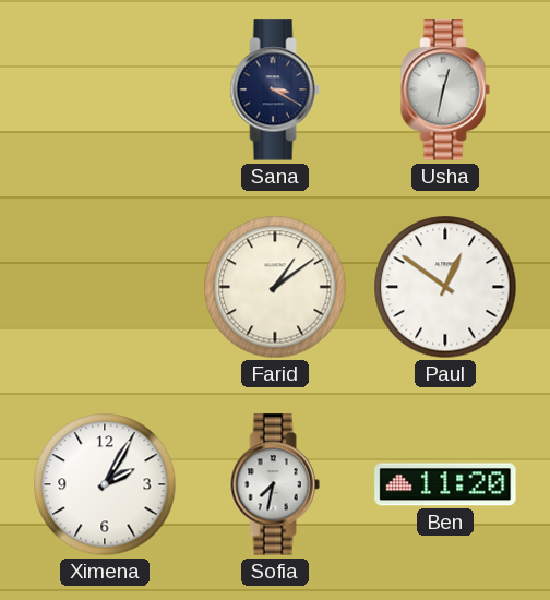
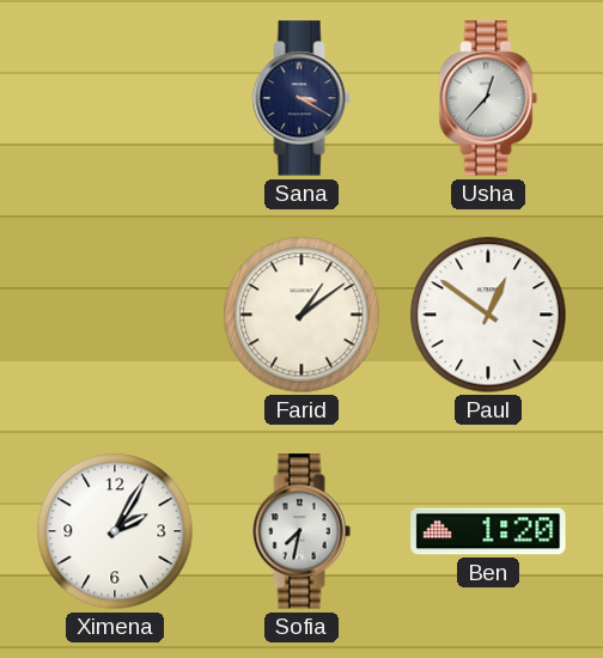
Usha: 12:32 -> 12:37 (488, 98)
Ben: 11:20 -> 1:20 (488, 531)
